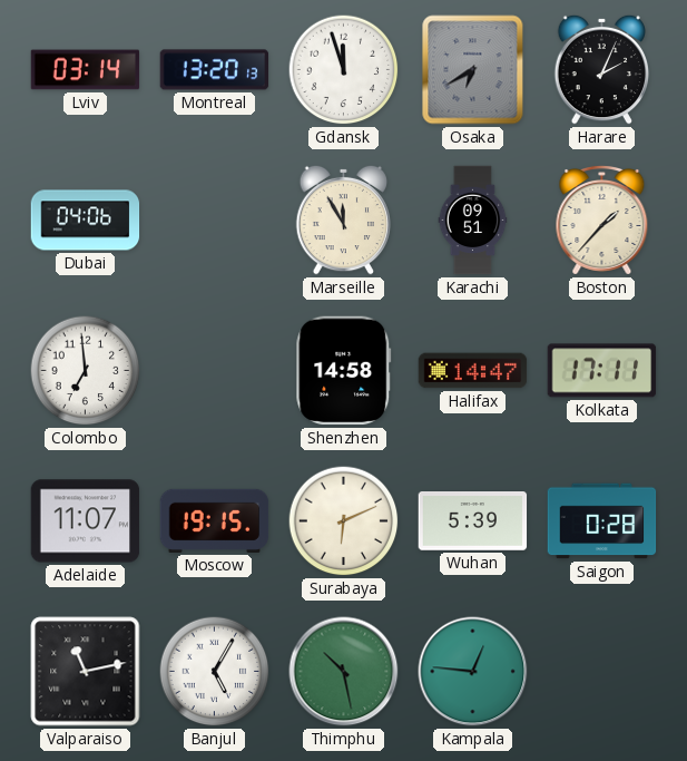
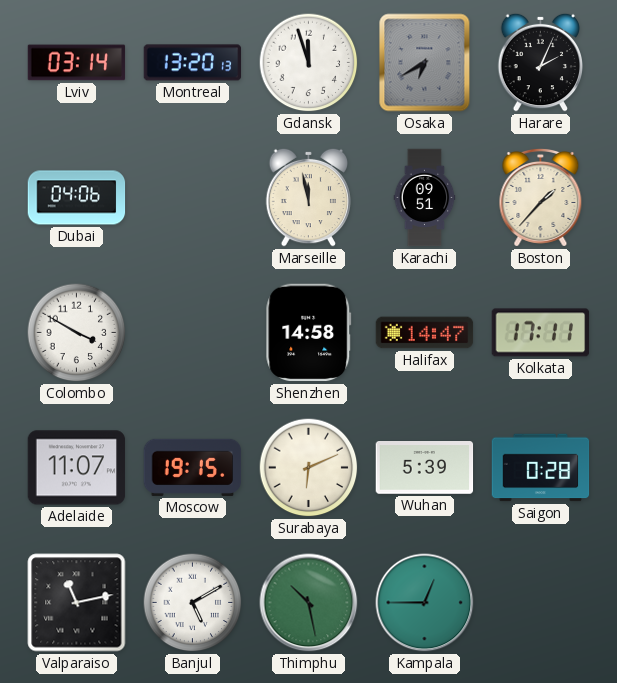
Marseille: 11:55 -> 11:58 (309, 197)
Colombo: 6:59 -> 3:50 (77, 333)
Banjul: 5:05 -> 5:10 (193, 603)
Kampala: 12:46 -> 12:45 (425, 603)
